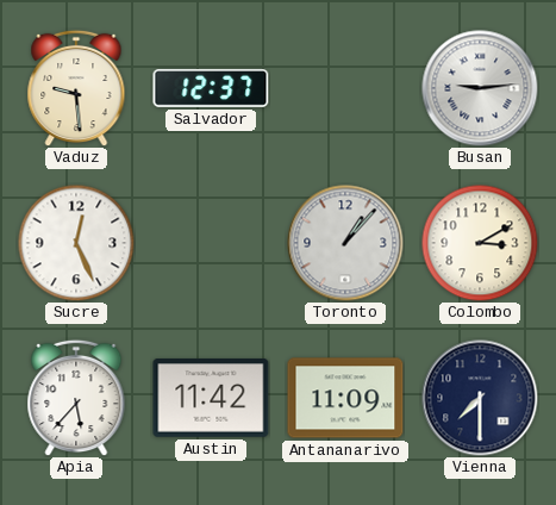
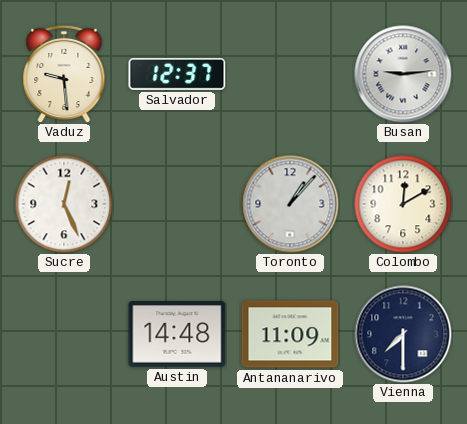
Colombo: 3:10 -> 12:10 (403, 204)
Apia: 5:37 -> none (76, 398)
Austin: 11:42 -> 14:48 (177, 335)
